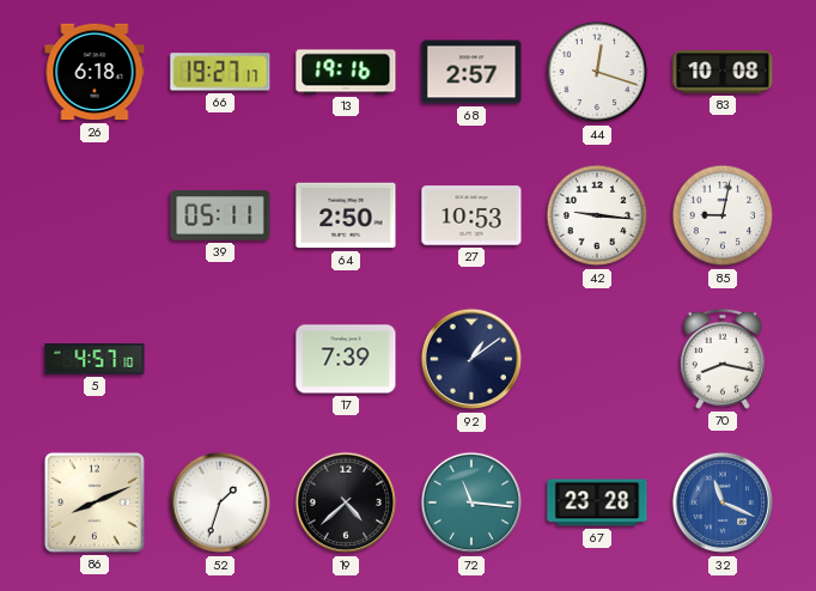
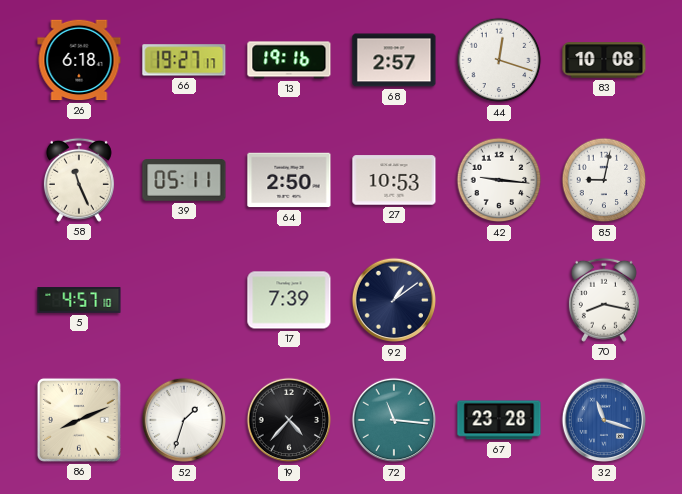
58: none -> 11:26 (79, 180)
19: 4:38 -> 4:37 (289, 420)
32: 11:19 -> 11:18 (604, 420)
